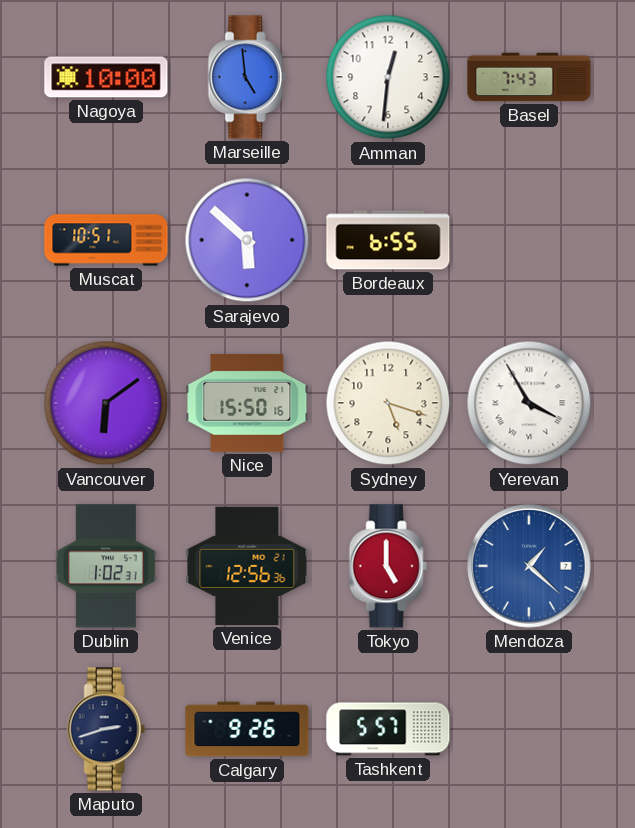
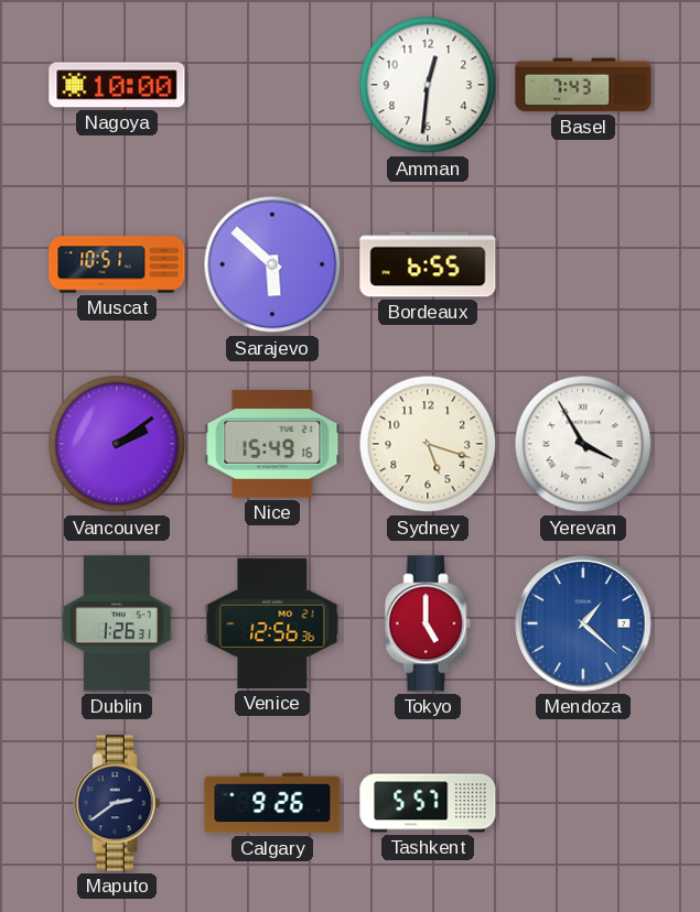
Marseille: 4:59 -> none (247, 77)
Vancouver: 6:09 -> 2:09 (117, 444)
Nice: 15:50 -> 15:49 (272, 444)
Dublin: 1:02 -> 1:26 (118, 623)
Maputo: 2:42 -> 2:39 (117, 803)
